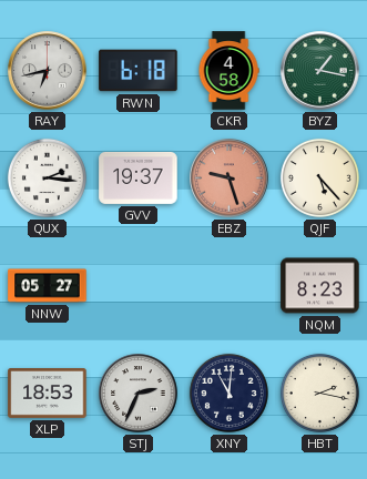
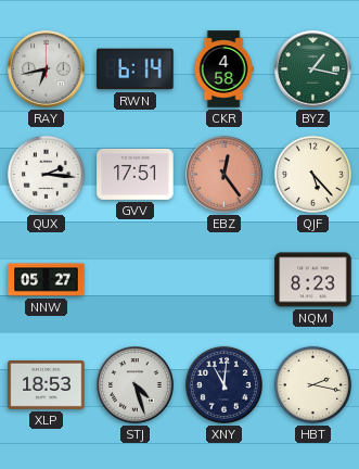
RWN: 6:18 -> 6:14 (136, 69)
GVV: 19:37 -> 17:51 (136, 174)
EBZ: 9:27 -> 12:24 (225, 175)
STJ: 2:34 -> 4:27 (136, 385)
